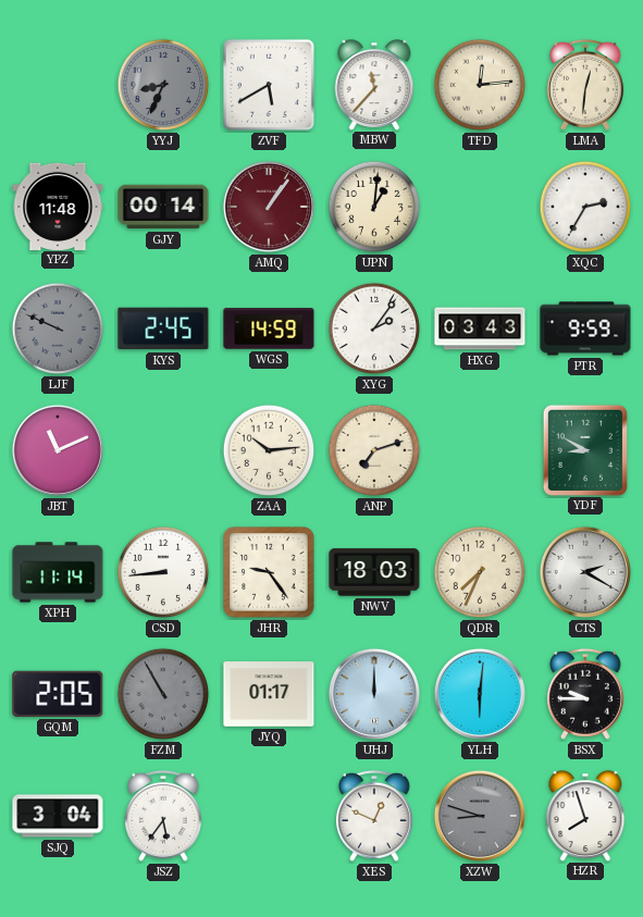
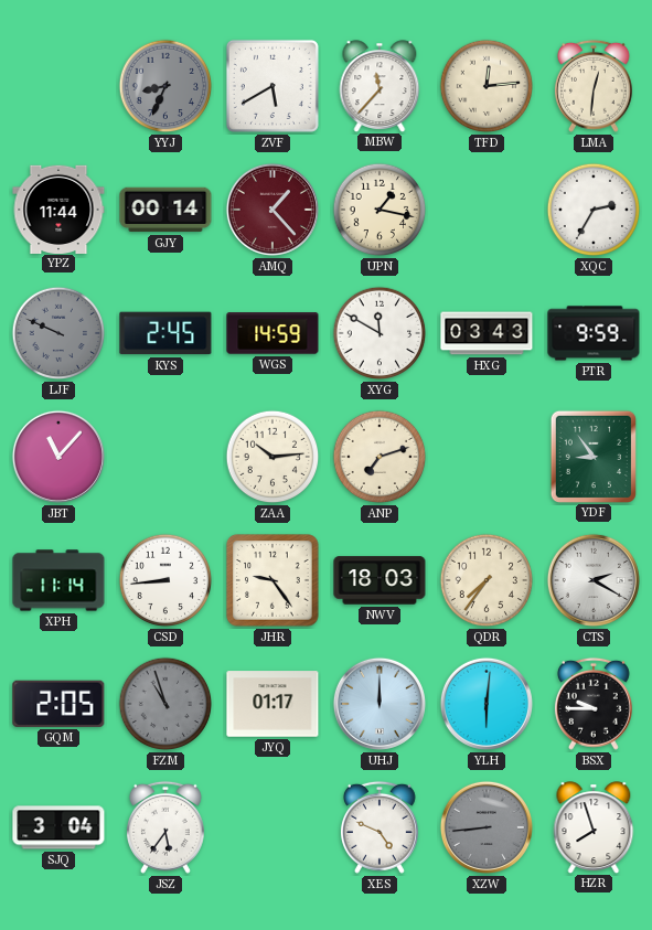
YPZ: 11:48 -> 11:44 (58, 209)
AMQ: 1:06 -> 1:23 (272, 210)
UPN: 1:01 -> 1:17 (380, 210)
XYG: 2:06 -> 11:50 (380, 333)
JBT: 11:11 -> 11:07 (58, 457)
YDF: 8:50 -> 8:54 (592, 456)
QDR: 7:34 -> 7:36 (487, 580)
FZM: 10:55 -> 10:57 (165, 704)
XES: 12:49 -> 4:49 (380, 827)
XZW: 8:48 -> 8:44 (487, 827)
